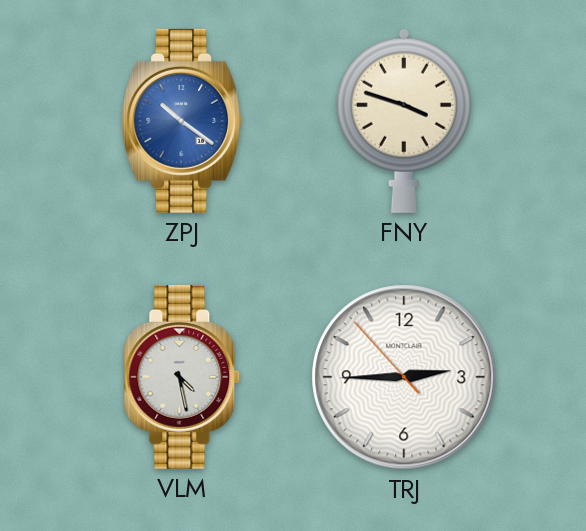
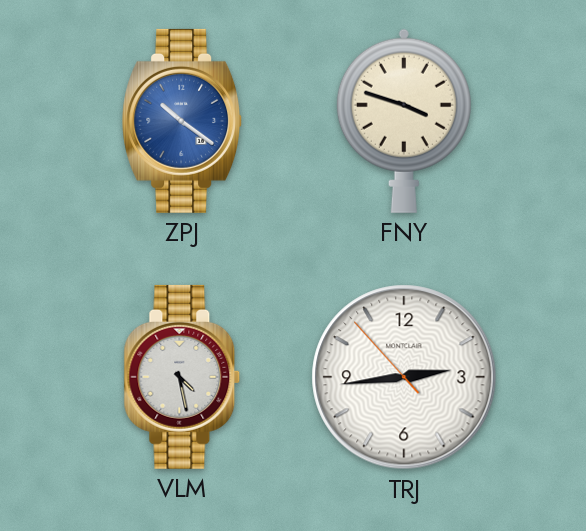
TRJ: 2:44 -> 2:43 (404, 377)
